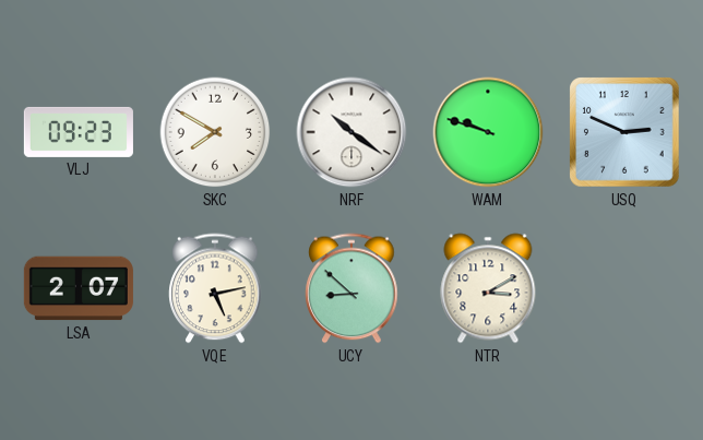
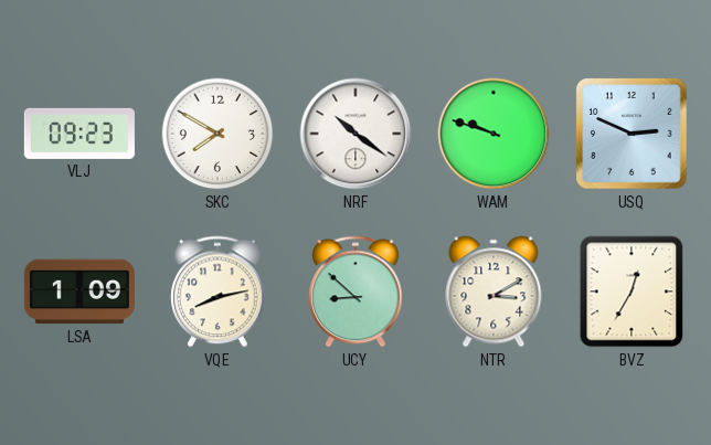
LSA: 2:07 -> 1:09 (79, 292)
VQE: 5:13 -> 8:13 (217, 292)
BVZ: none -> 12:35 (632, 292)
